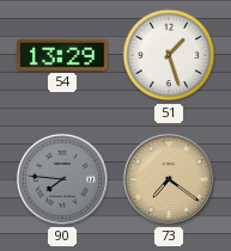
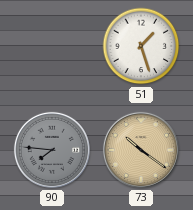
54: 13:29 -> none (62, 55)
73: 7:21 -> 10:21 (141, 150)
